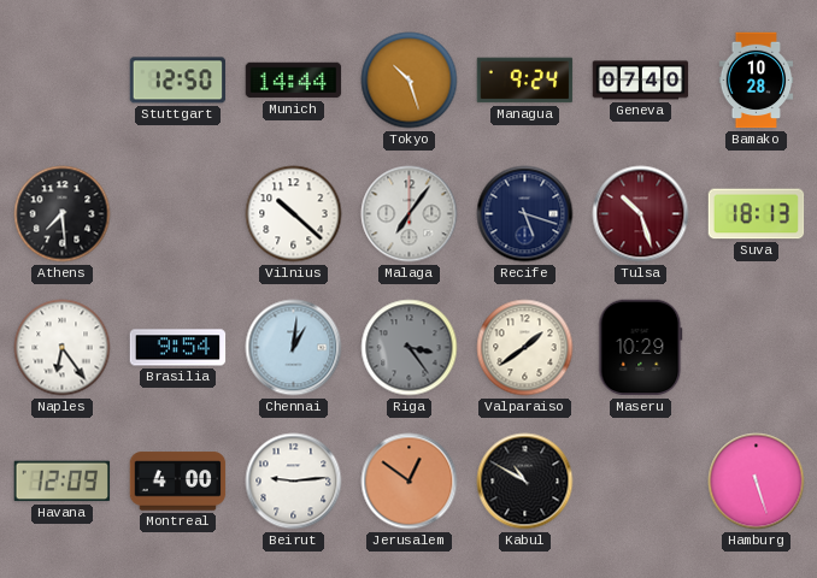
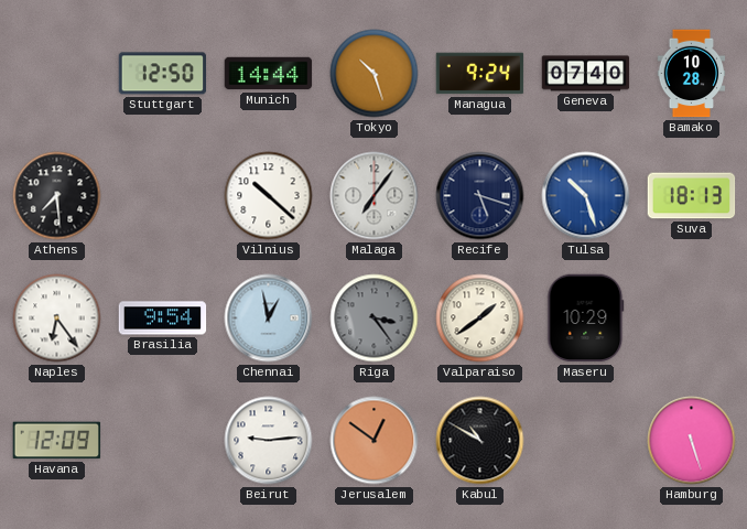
Tulsa dial: burgundy -> blue (586, 196)
Chennai: 1:01 -> 12:58 (269, 319)
Montreal: 4:00 -> none (178, 482)
